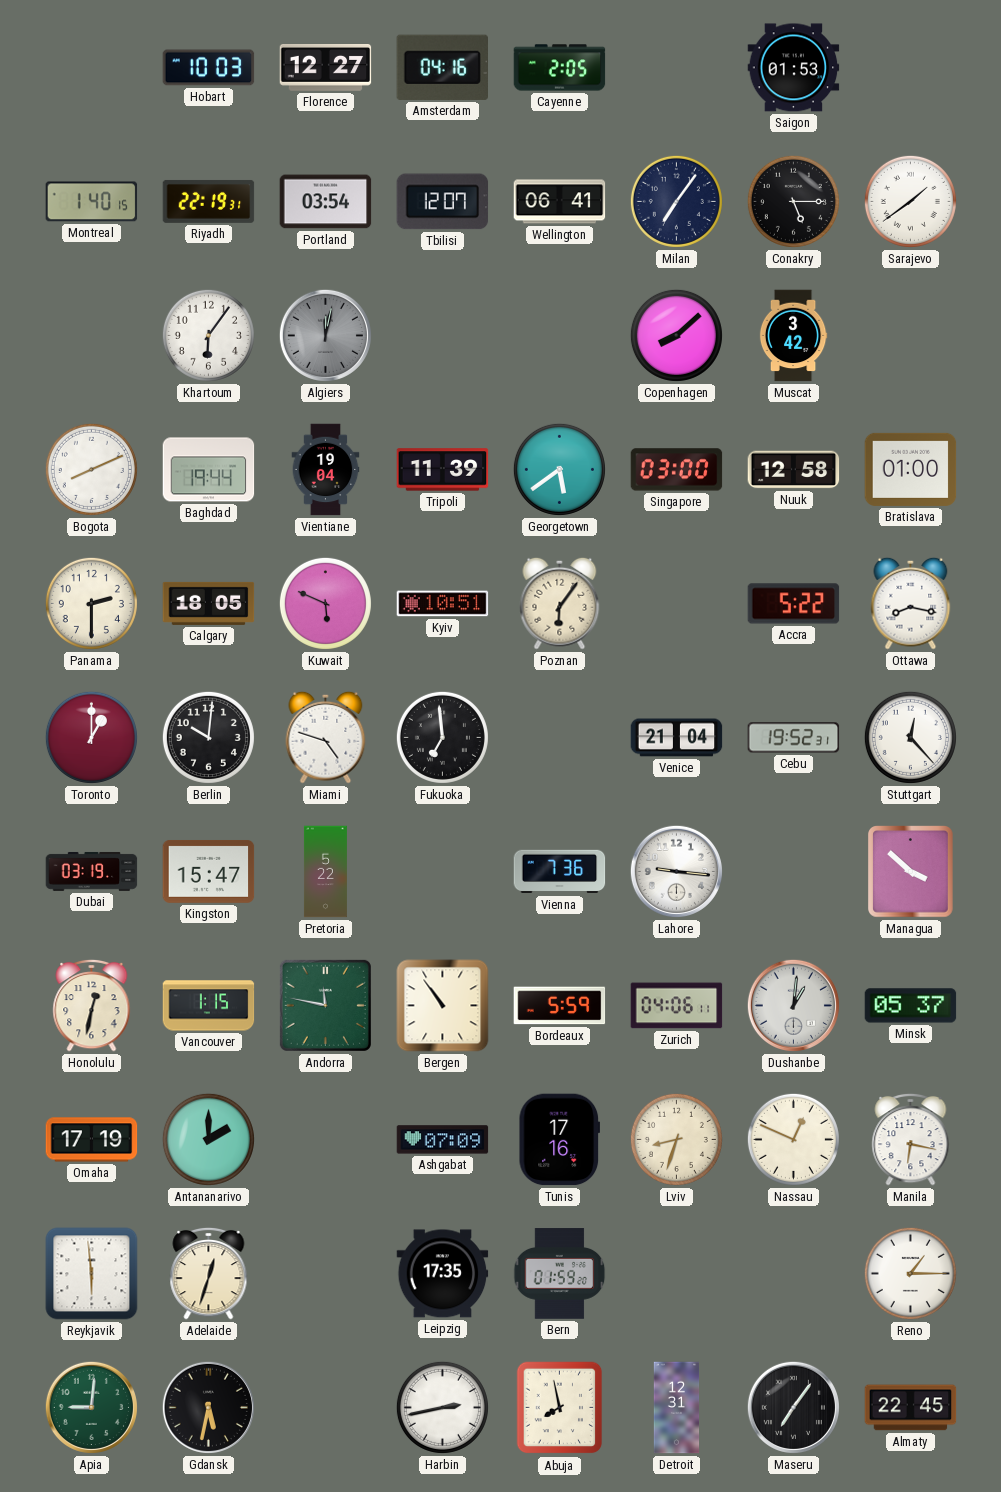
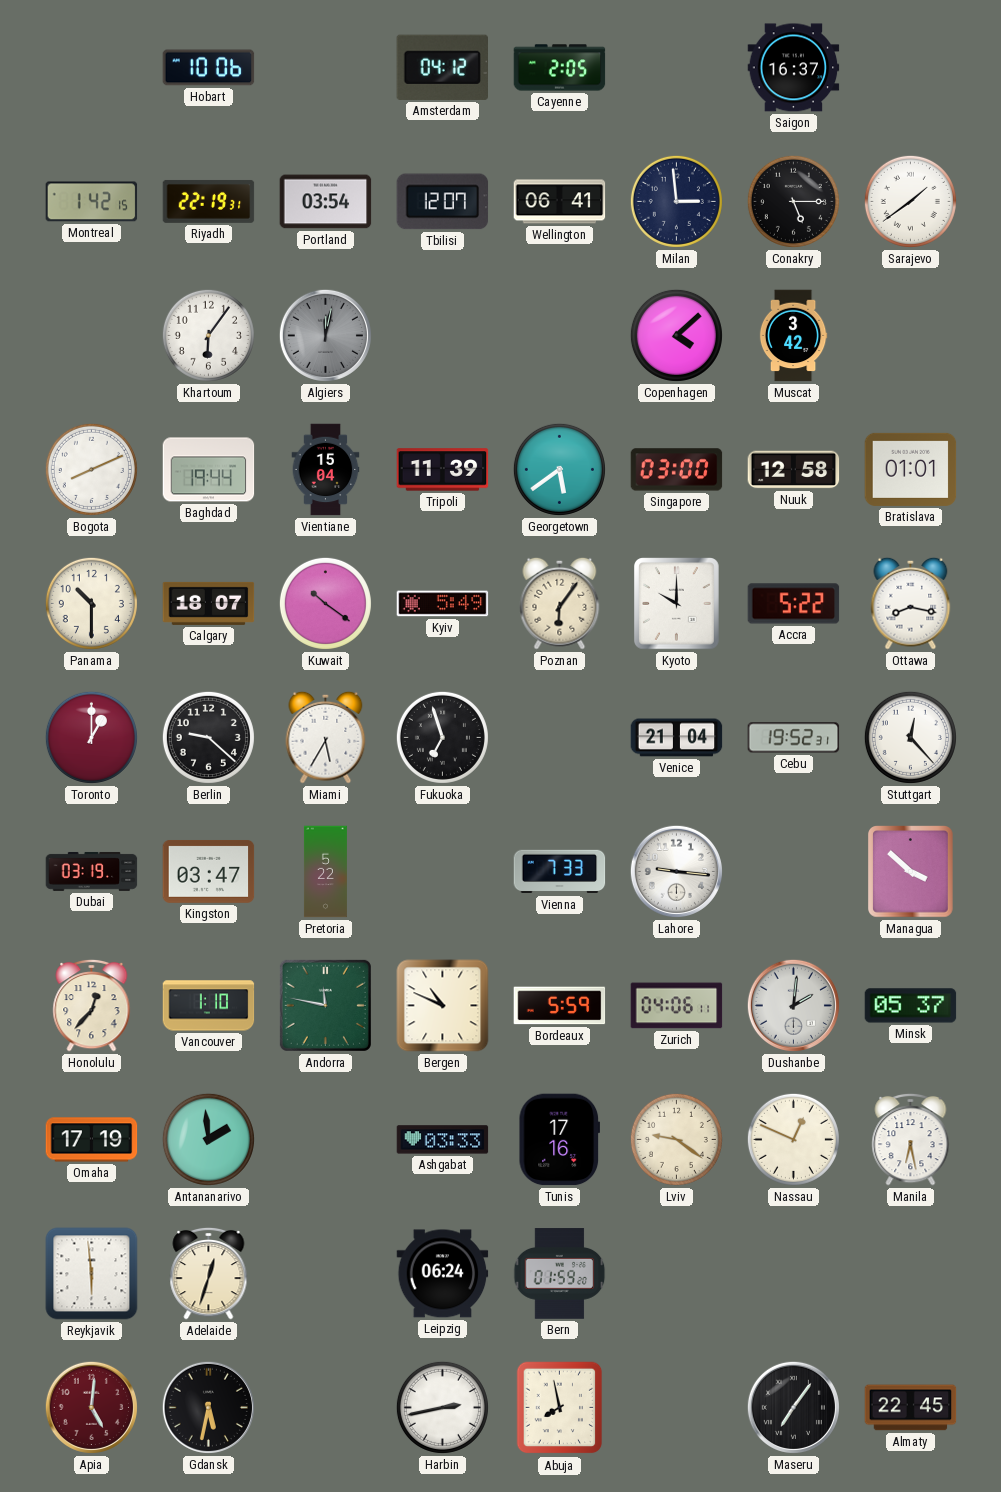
Hobart: 10:03 -> 10:06 (209, 68)
Florence: 12:27 -> none (326, 68)
Amsterdam: 04:16 -> 04:12 (443, 67)
Saigon: 01:53 -> 16:37 (794, 68)
Montreal: 1:40 -> 1:42 (92, 202)
Milan: 7:06 -> 2:59 (676, 201)
Copenhagen: 8:08 -> 4:08 (676, 335)
Vientiane: 19:04 -> 15:04 (326, 470)
Bratislava: 01:00 -> 01:01 (911, 469)
Panama: 2:30 -> 10:30 (91, 603)
Calgary: 18:05 -> 18:07 (209, 603)
Kuwait: 5:49 -> 10:21 (325, 603)
Kyiv: 10:51 -> 5:49 (443, 604)
Kyoto: none -> 10:00 (677, 604)
Berlin: 10:01 -> 9:22 (208, 737)
Miami: 4:48 -> 5:35 (326, 737)
Fukuoka: 6:59 -> 6:57 (442, 737)
Kingston: 15:47 -> 03:47 (209, 871)
Vienna: 7:36 -> 7:33 (560, 872)
Honolulu: 12:32 -> 12:37 (92, 1005)
Vancouver: 1:15 -> 1:10 (209, 1006)
Bergen: 10:54 -> 10:49 (443, 1006)
Dushanbe: 1:01 -> 2:01 (793, 1005)
Antananarivo: 2:00 -> 1:59 (208, 1139)
Ashgabat: 07:09 -> 03:33 (443, 1140)
Lviv: 8:33 -> 9:21 (676, 1139)
Manila: 6:17 -> 6:28 (911, 1139)
Leipzig: 17:35 -> 06:24 (443, 1274)
Reno: 1:15 -> none (910, 1273)
Apia: 9:01 -> 5:01 (91, 1407)
Apia dial: green -> burgundy (91, 1407)
Detroit: 12:31 -> none (677, 1408)
